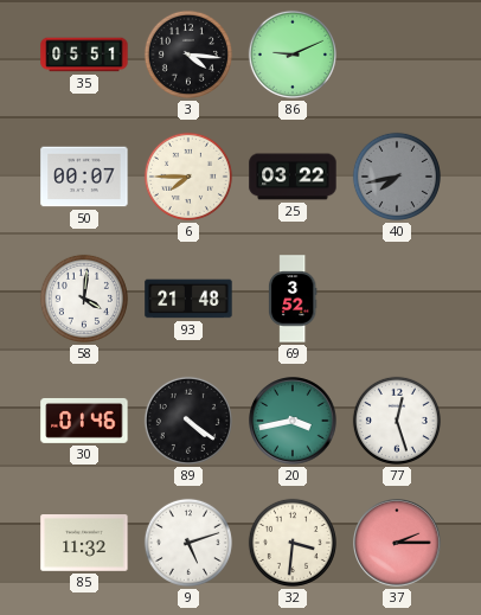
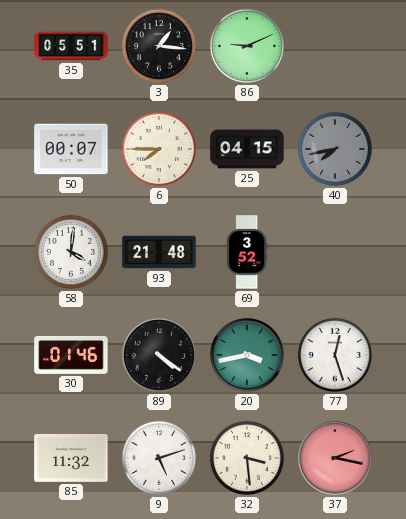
3: 4:16 -> 1:16 (159, 46)
25: 03:22 -> 04:15 (247, 149)
32: 3:31 -> 3:29 (247, 458)
37: 2:15 -> 2:17 (335, 458)
